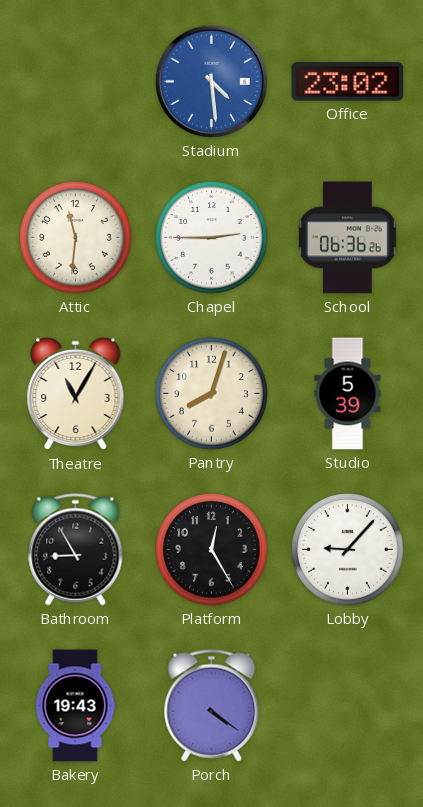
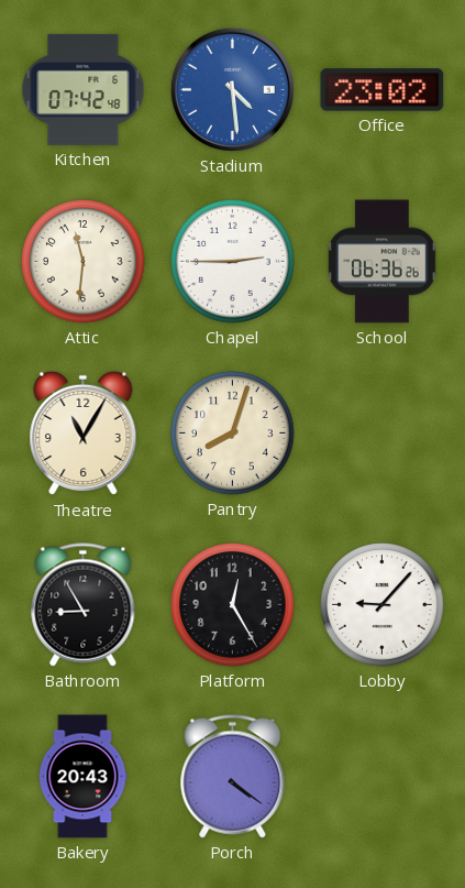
Kitchen: none -> 07:42 (84, 89)
Studio: 5:39 -> none (348, 394)
Bakery: 19:43 -> 20:43 (82, 777)
